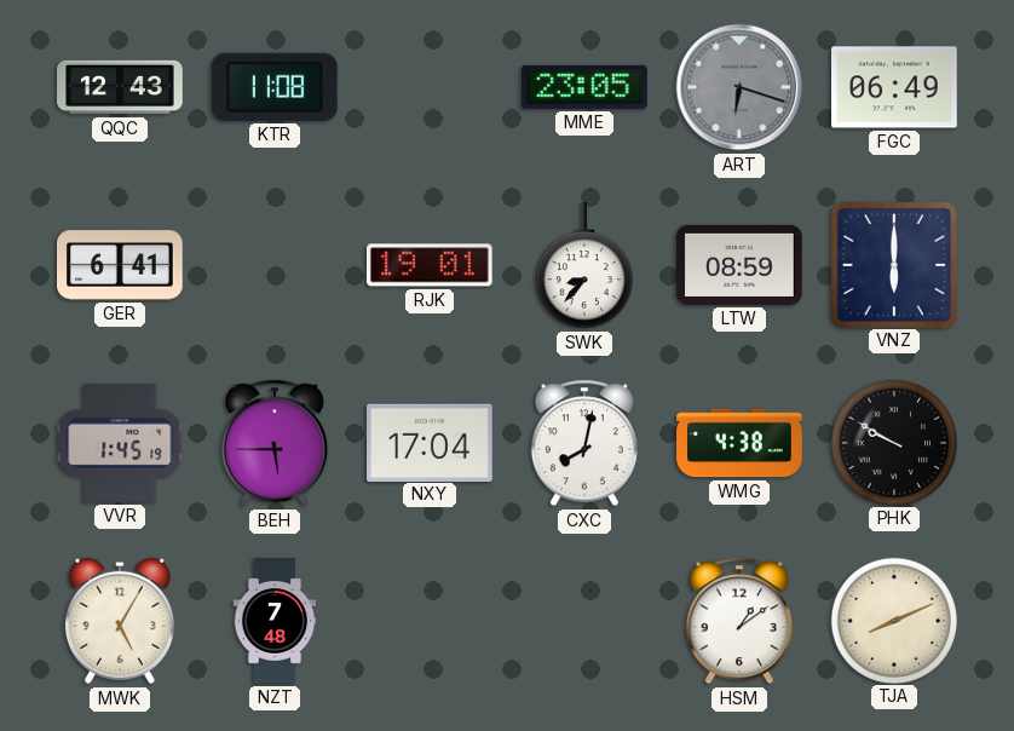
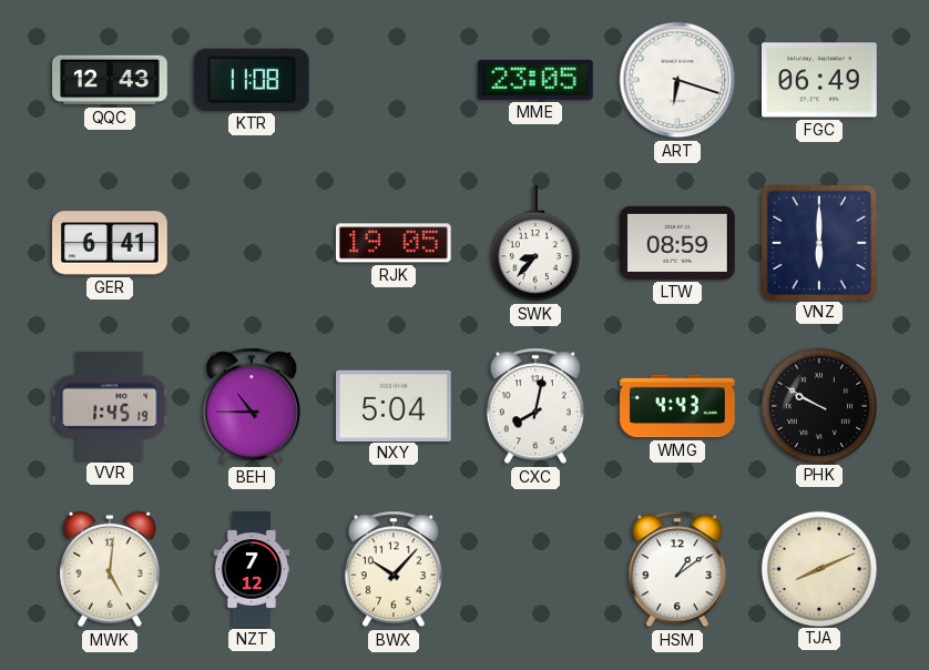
ART dial: grey -> white (677, 80)
RJK: 19:01 -> 19:05 (394, 243)
BEH: 5:45 -> 10:45 (252, 406)
NXY: 17:04 -> 5:04 (395, 405)
WMG: 4:38 -> 4:43 (677, 406)
MWK: 5:05 -> 5:01 (110, 569)
NZT: 7:48 -> 7:12 (252, 569)
BWX: none -> 10:07 (394, 569)
